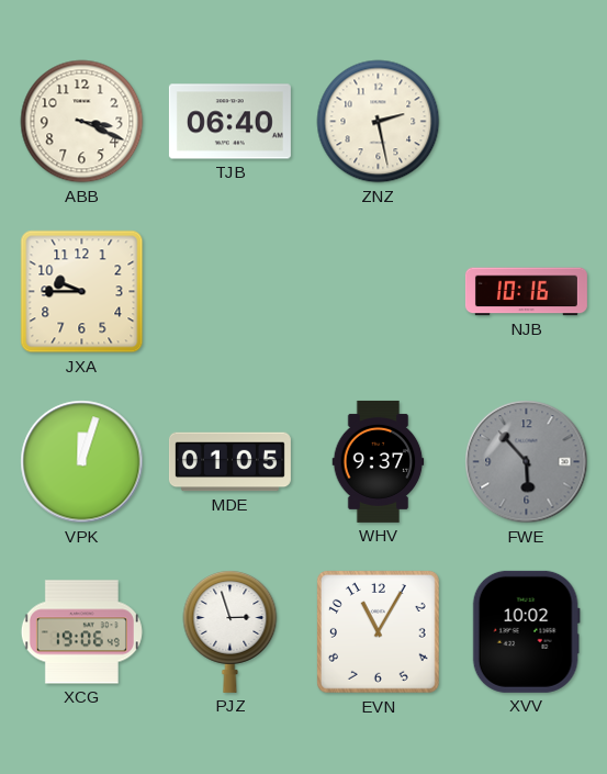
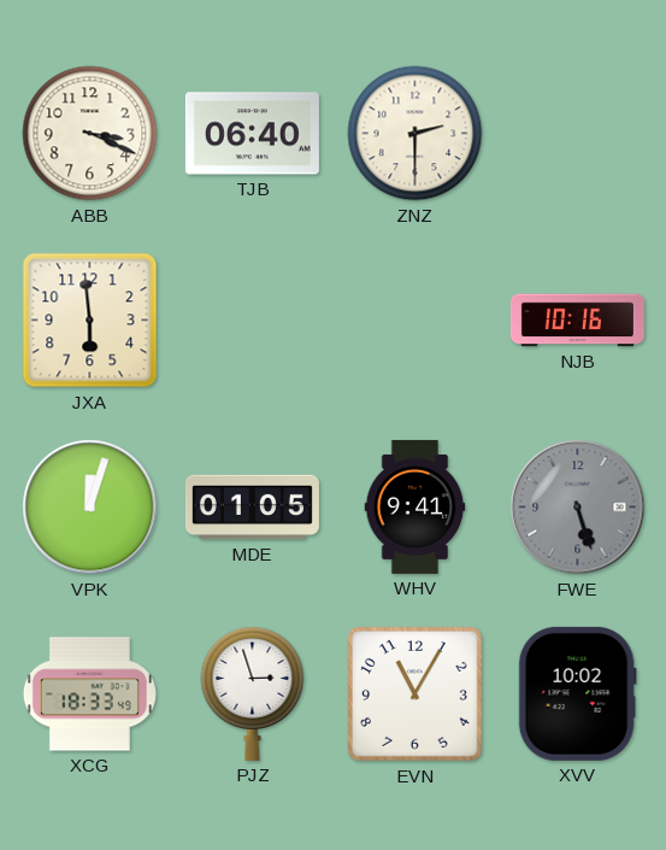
ZNZ: 2:28 -> 2:30 (415, 134)
JXA: 9:45 -> 5:59 (90, 321)
WHV: 9:37 -> 9:41 (415, 506)
FWE: 5:53 -> 5:27 (578, 508)
XCG: 19:06 -> 18:33 (89, 694)
